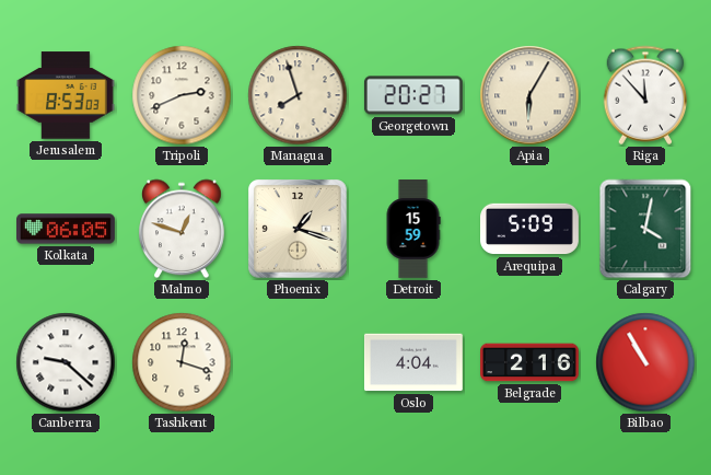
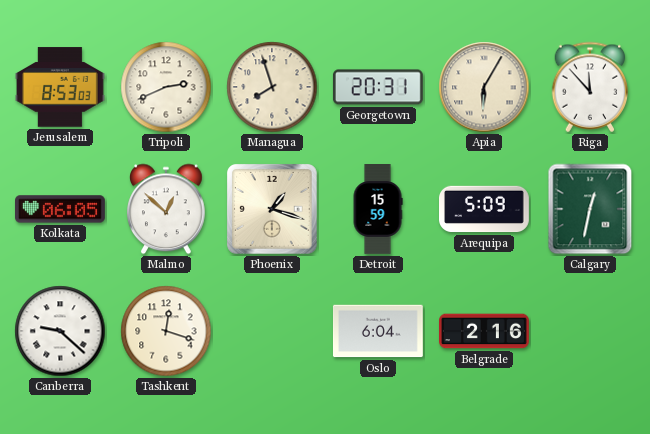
Georgetown: 20:27 -> 20:31 (378, 87)
Malmo: 12:48 -> 12:52 (167, 209)
Calgary: 4:02 -> 12:32 (590, 209)
Oslo: 4:04 -> 6:04 (378, 331)
Bilbao: 10:55 -> none (645, 362)
